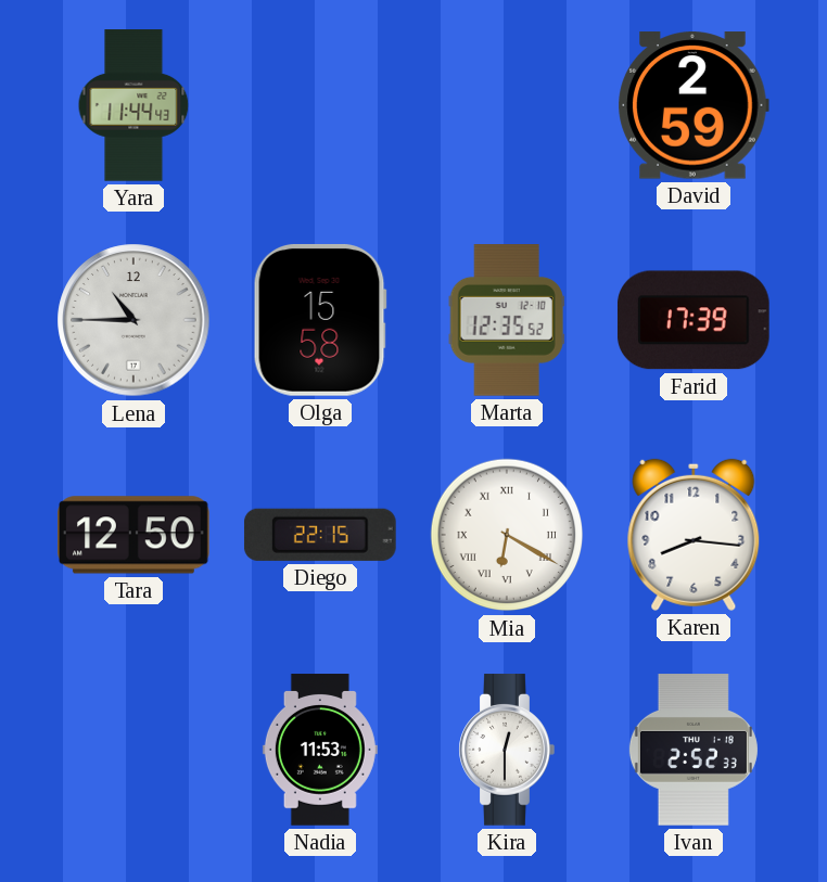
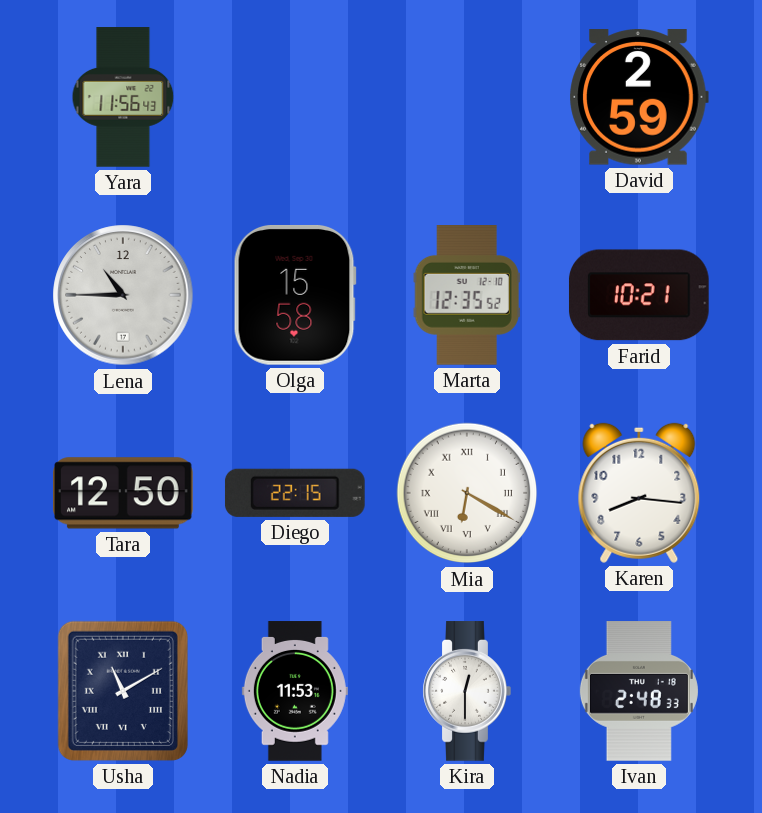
Yara: 11:44 -> 11:56 (123, 97)
Farid: 17:39 -> 10:21 (639, 295)
Usha: none -> 11:10 (123, 691)
Ivan: 2:52 -> 2:48 (639, 691)
